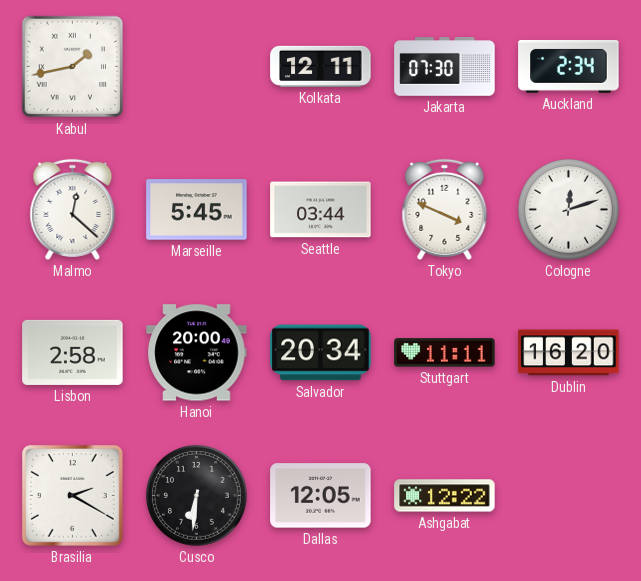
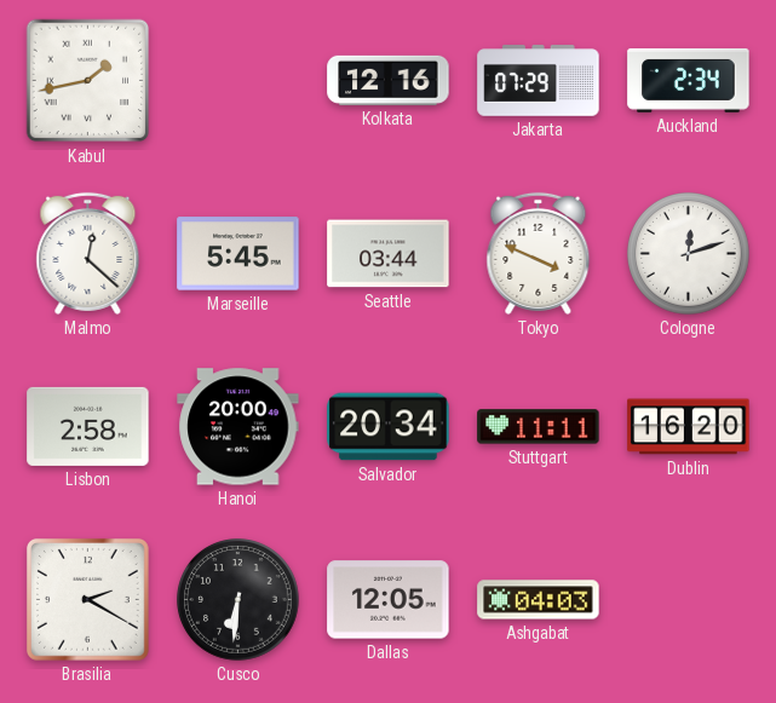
Kolkata: 12:11 -> 12:16 (389, 80)
Jakarta: 07:30 -> 07:29 (539, 81)
Ashgabat: 12:22 -> 04:03 (539, 600)
